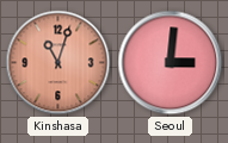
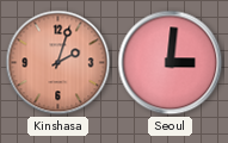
Kinshasa: 11:03 -> 2:03 (58, 63)
